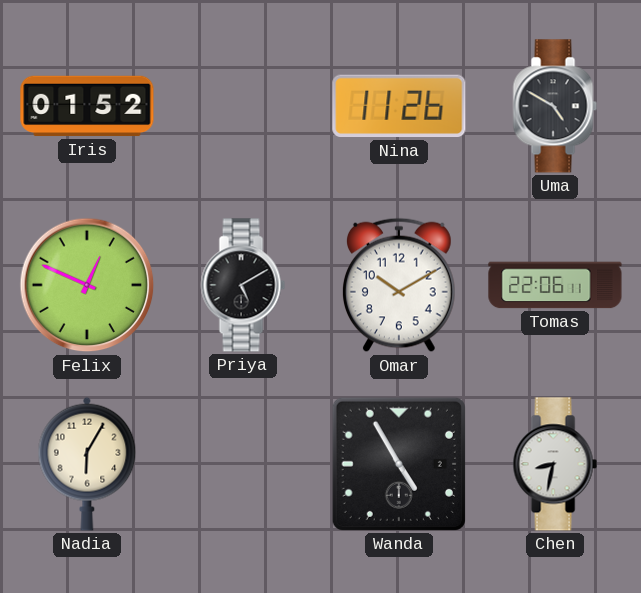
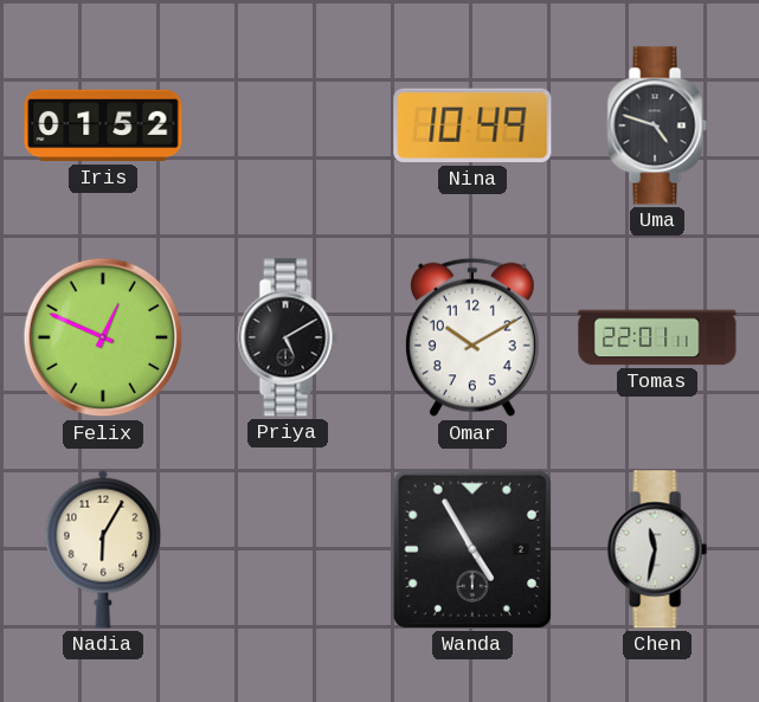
Nina: 11:26 -> 10:49 (472, 125)
Uma: 4:50 -> 4:48 (657, 125)
Tomas: 22:06 -> 22:01 (657, 337)
Chen: 8:32 -> 11:32 (657, 549)
